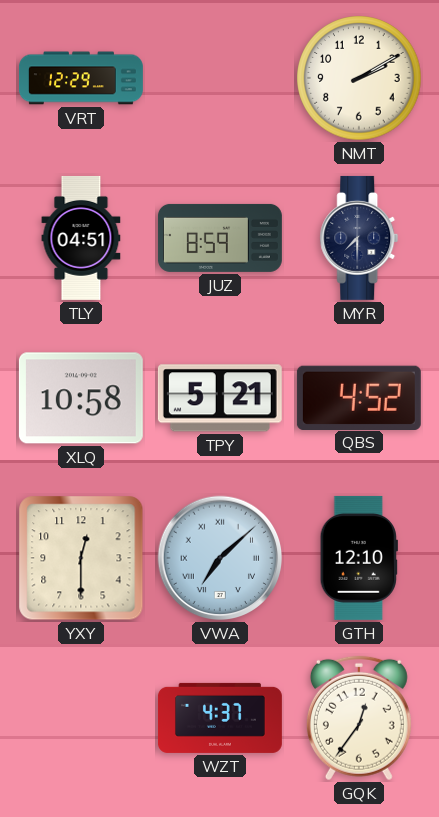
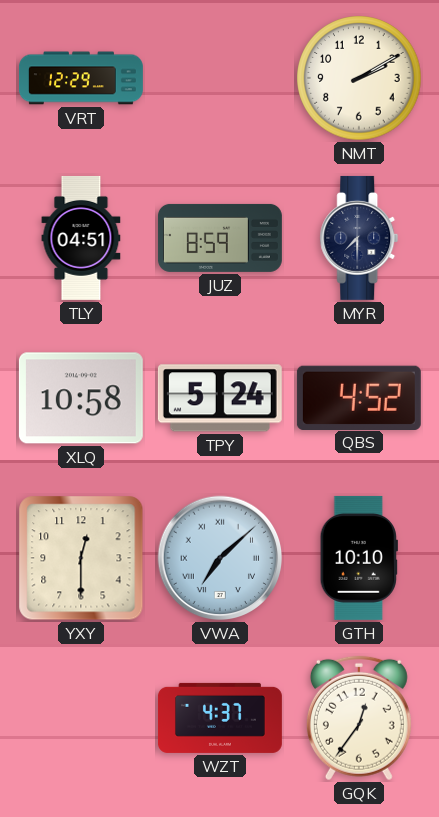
TPY: 5:21 -> 5:24 (220, 398)
GTH: 12:10 -> 10:10 (359, 558)
